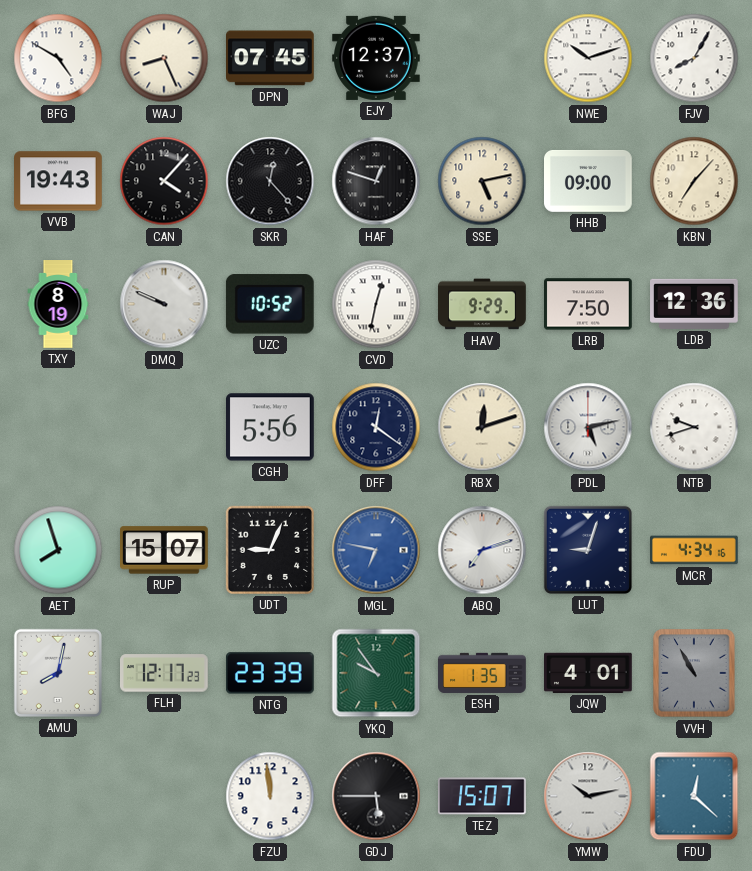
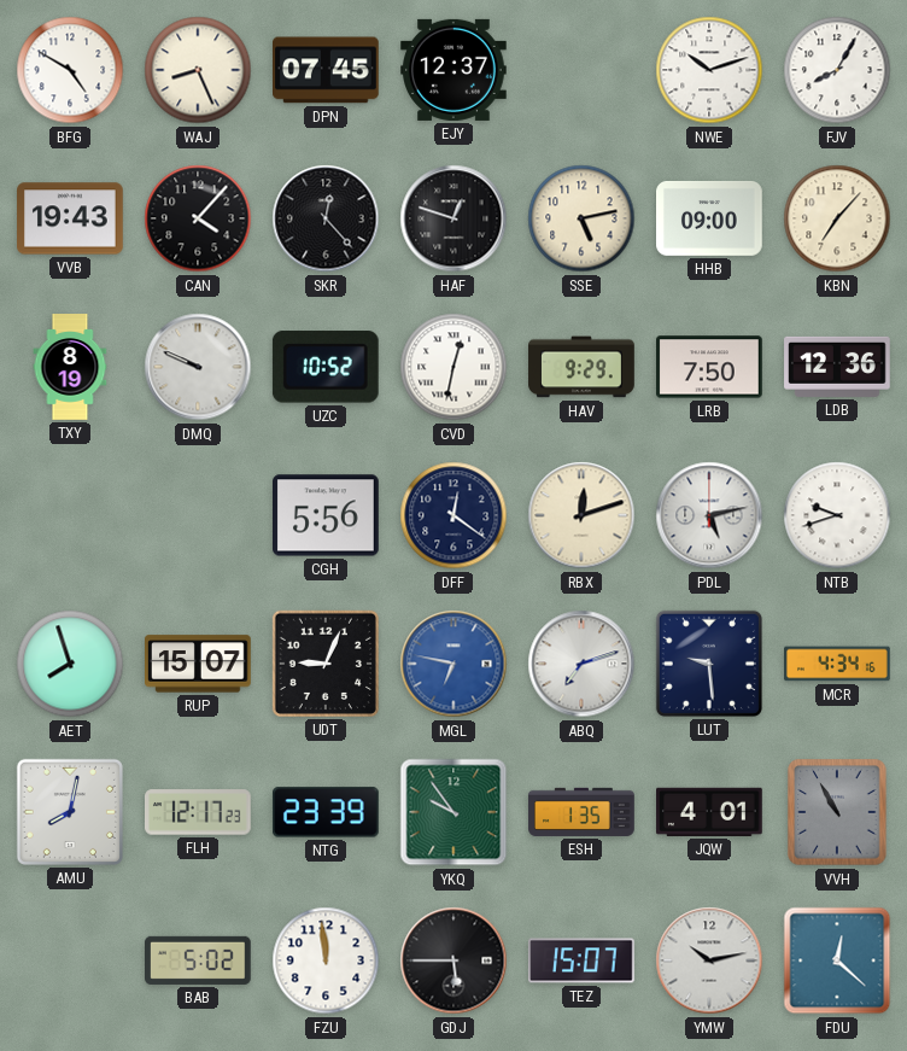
LUT: 9:03 -> 9:29 (709, 664)
BAB: none -> 5:02 (199, 961)
